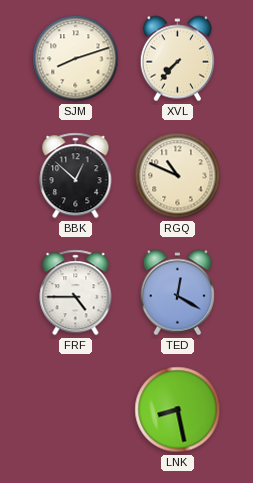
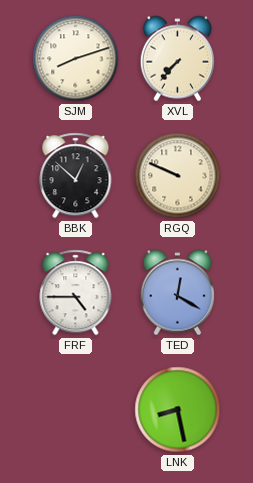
RGQ: 10:49 -> 9:49 (178, 176)
